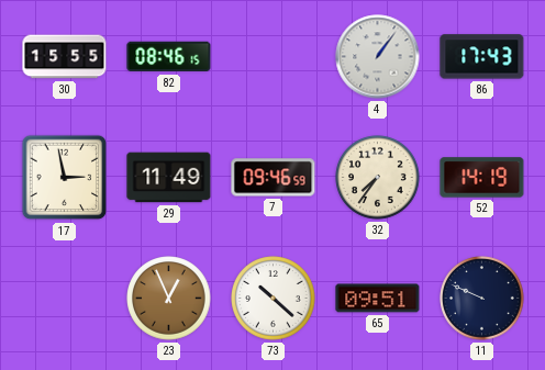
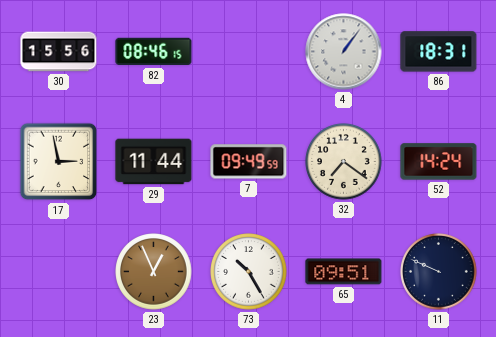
30: 15:55 -> 15:56 (59, 52)
86: 17:43 -> 18:31 (439, 52)
29: 11:49 -> 11:44 (154, 162)
7: 09:46 -> 09:49 (249, 162)
32: 7:36 -> 7:21 (344, 162)
52: 14:19 -> 14:24 (439, 162)
73: 10:22 -> 10:25 (249, 272)
